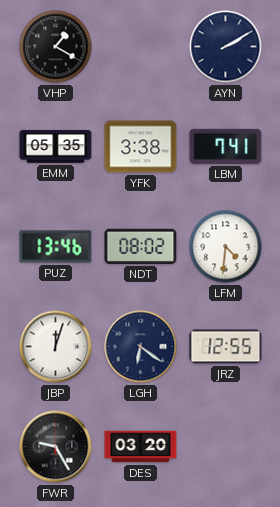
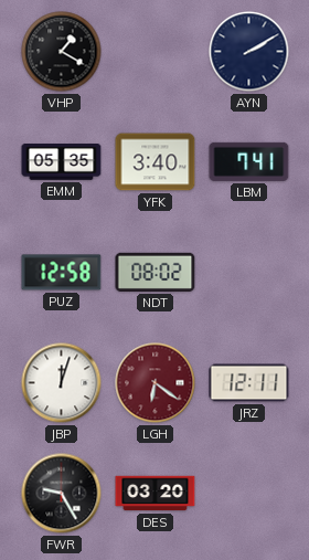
YFK: 3:38 -> 3:40 (156, 162)
PUZ: 13:46 -> 12:58 (62, 273)
LFM: 4:31 -> none (226, 247)
LGH dial: navy -> burgundy (156, 383)
JRZ: 12:55 -> 12:11 (249, 383)
